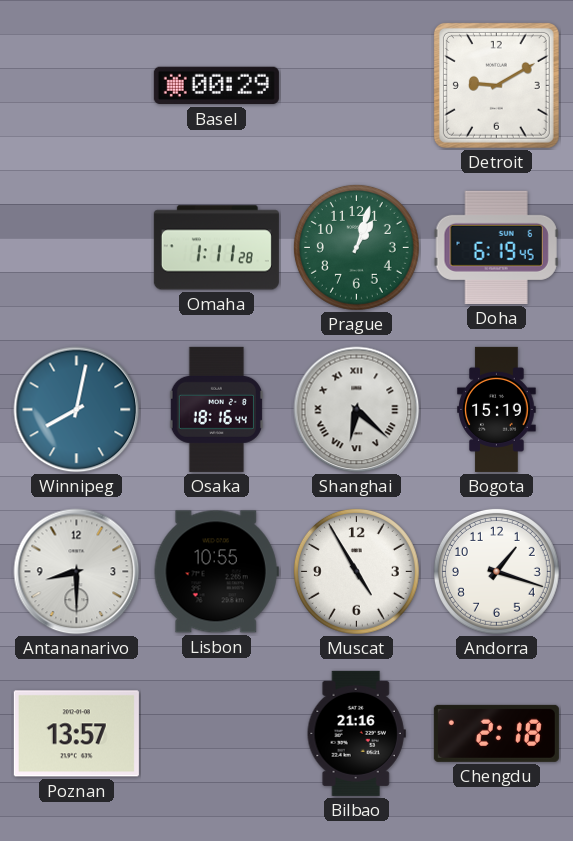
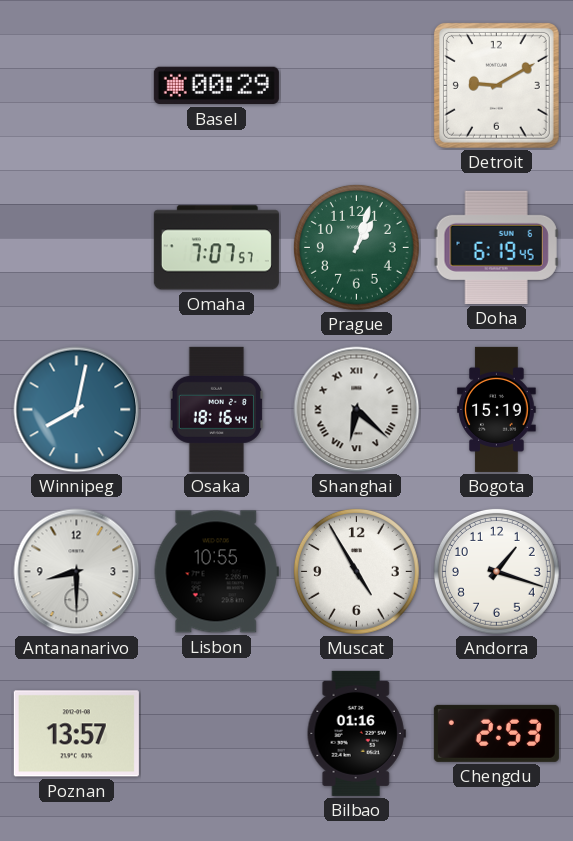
Omaha: 1:11 -> 7:07 (216, 248)
Bilbao: 21:16 -> 01:16 (356, 733)
Chengdu: 2:18 -> 2:53 (496, 733)
